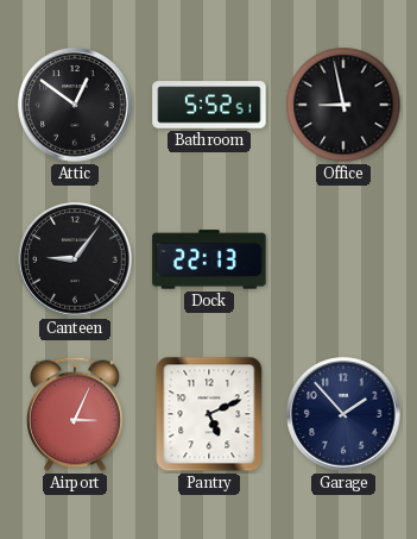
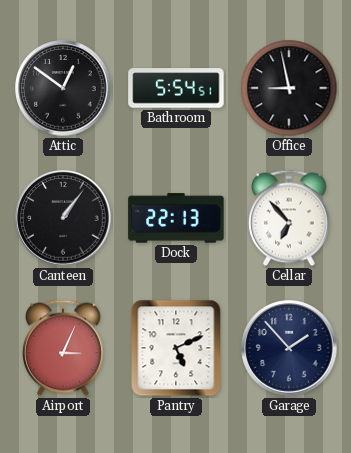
Bathroom: 5:52 -> 5:54 (176, 88)
Canteen: 9:06 -> 1:06 (63, 218)
Cellar: none -> 6:53 (290, 218)
